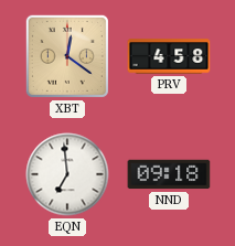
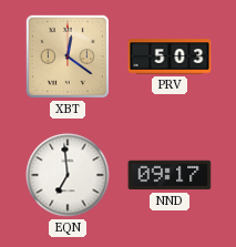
PRV: 4:58 -> 5:03 (170, 56)
NND: 09:18 -> 09:17 (170, 175)
